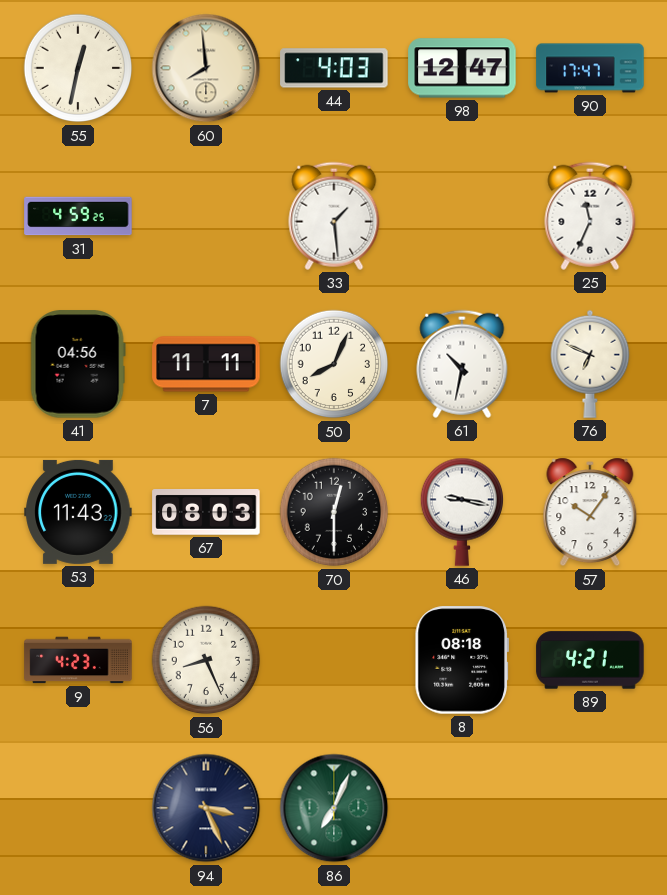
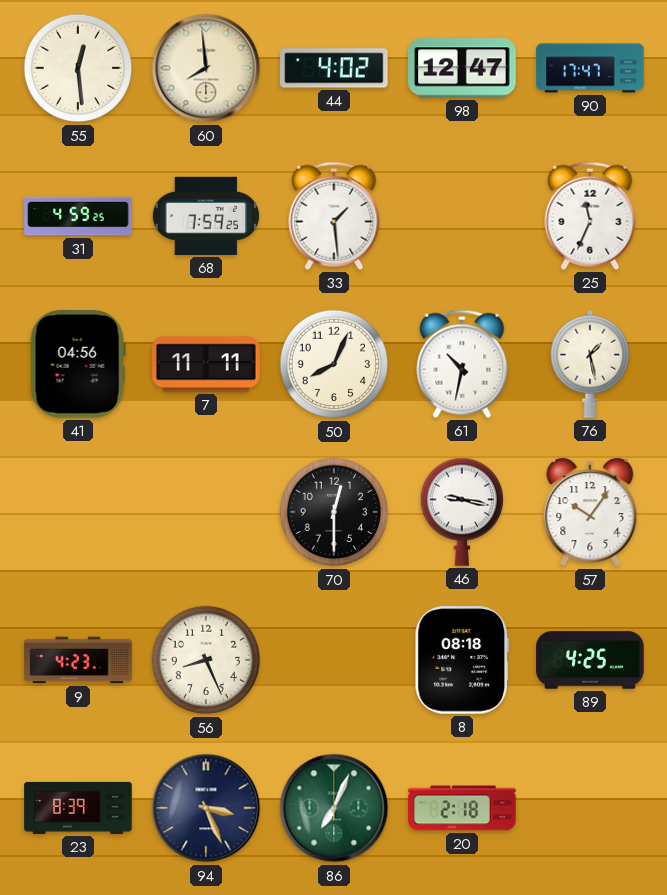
55: 12:32 -> 12:29 (78, 68)
44: 4:03 -> 4:02 (334, 68)
68: none -> 7:59 (206, 216)
76: 6:49 -> 1:28 (590, 364)
53: 11:43 -> none (78, 512)
67: 08:03 -> none (206, 513)
89: 4:21 -> 4:25 (590, 660)
23: none -> 8:39 (78, 808)
20: none -> 2:18 (462, 808)
